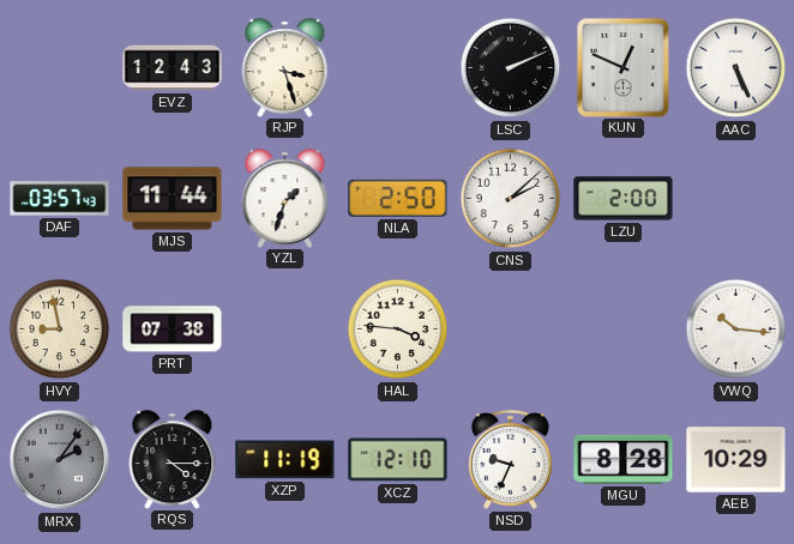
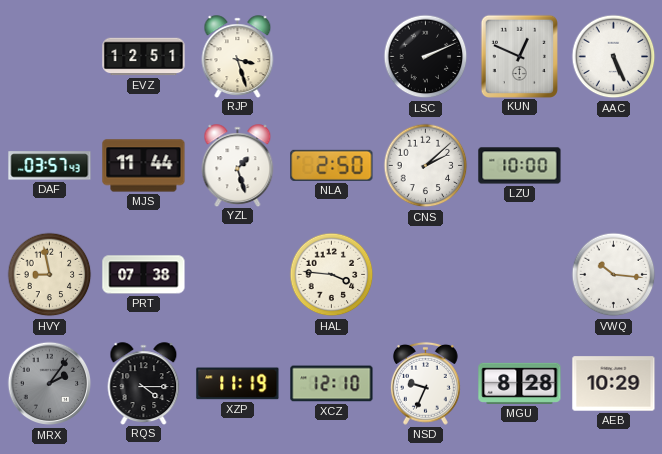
EVZ: 12:43 -> 12:51 (144, 57)
YZL: 1:33 -> 1:27 (238, 165)
LZU: 2:00 -> 10:00 (520, 166)
